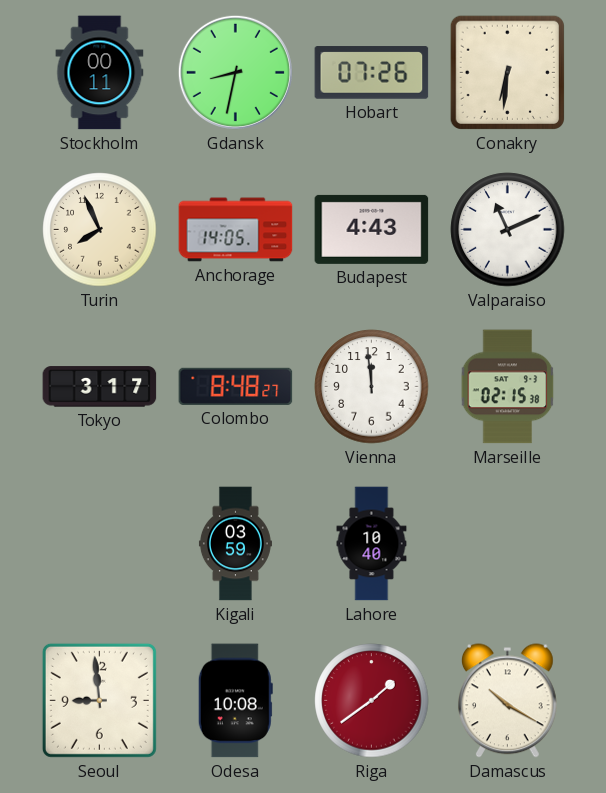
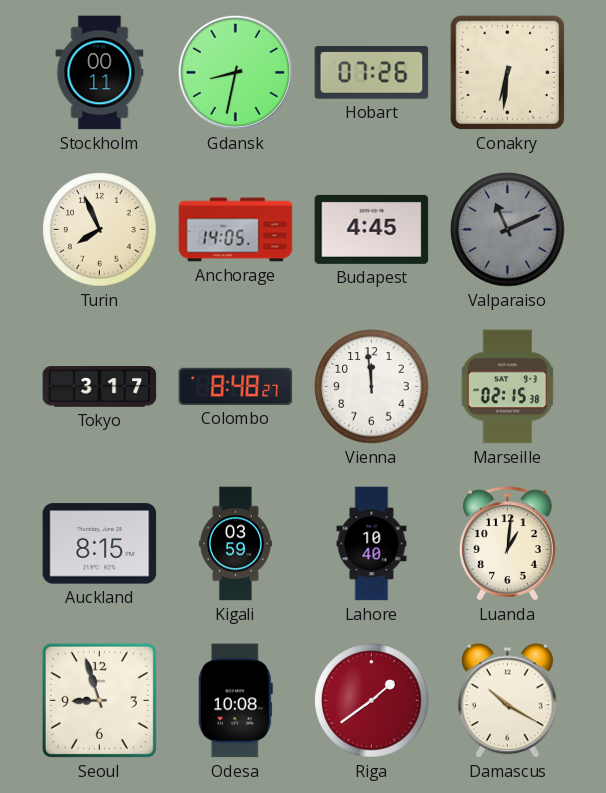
Budapest: 4:43 -> 4:45 (372, 229)
Valparaiso dial: white -> grey (508, 230)
Auckland: none -> 8:15 (100, 544)
Luanda: none -> 1:01 (508, 544)
Seoul: 8:59 -> 8:57 (99, 700)
